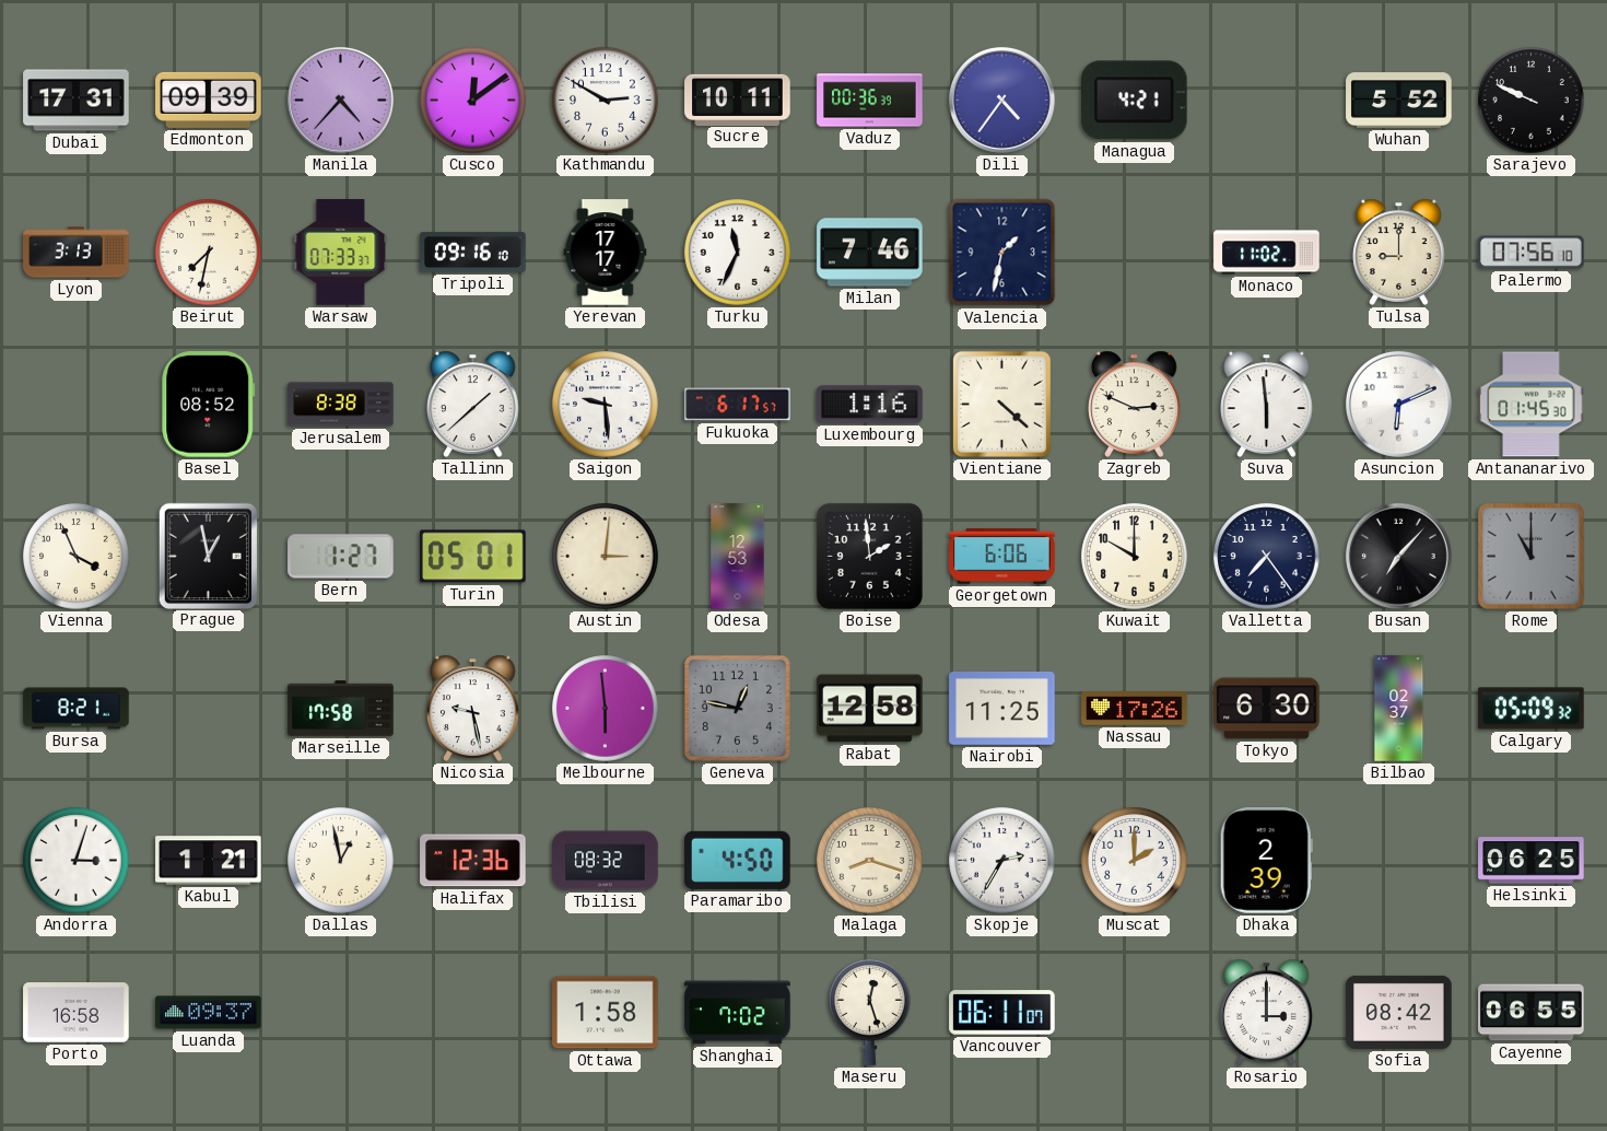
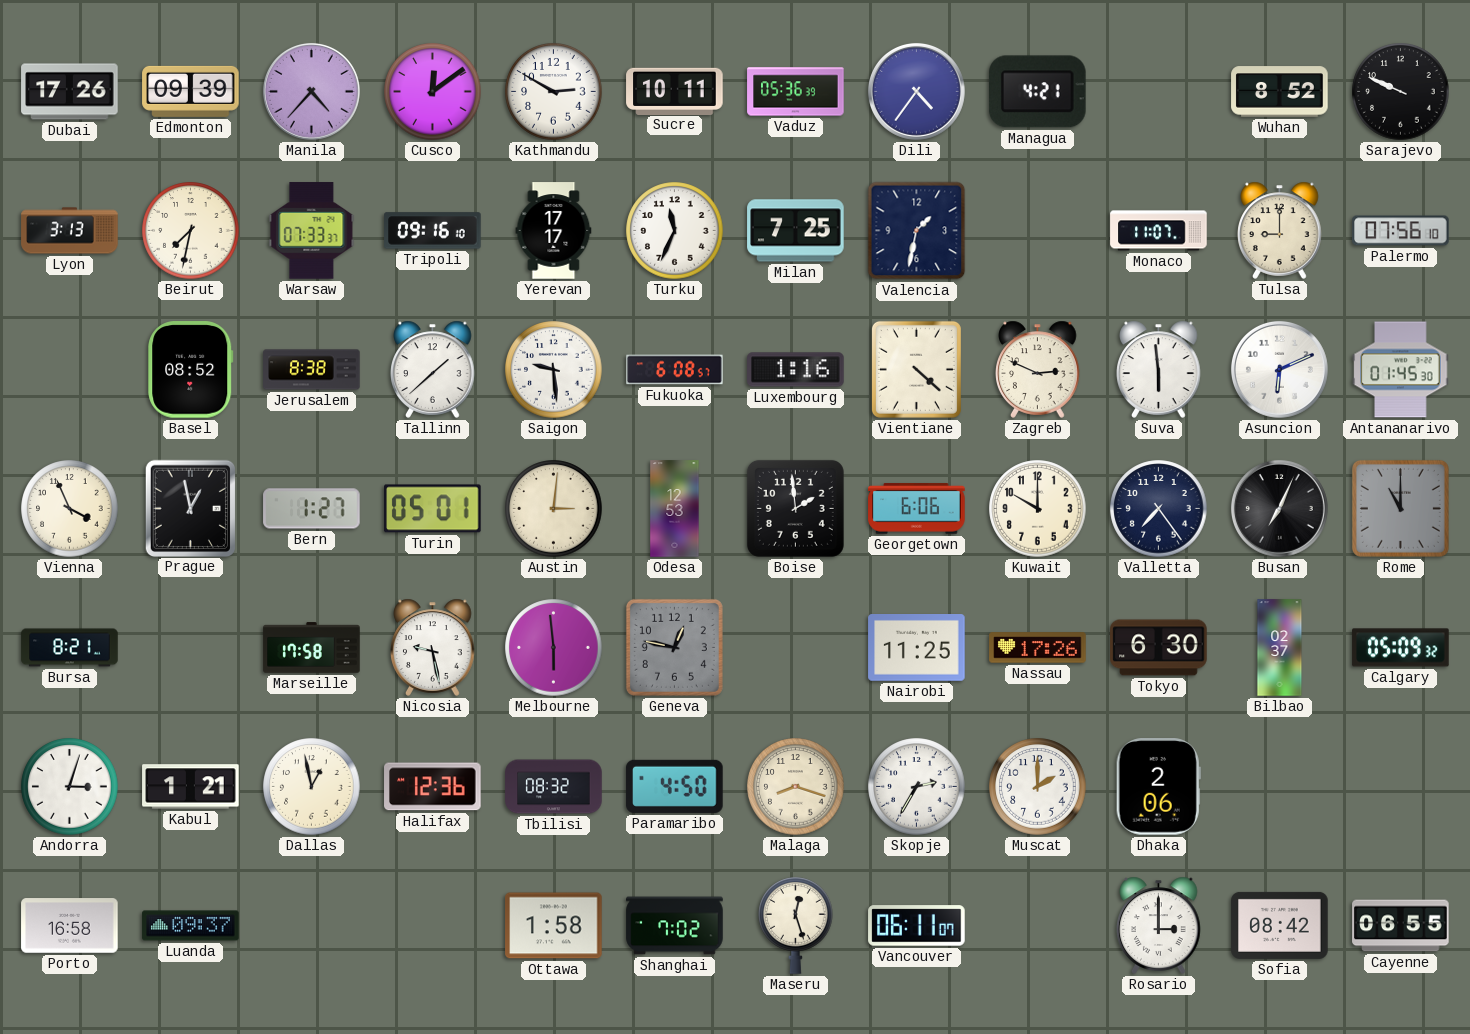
Dubai: 17:31 -> 17:26 (70, 92)
Vaduz: 00:36 -> 05:36 (796, 92)
Wuhan: 5:52 -> 8:52 (1280, 92)
Milan: 7:46 -> 7:25 (796, 231)
Monaco: 11:02 -> 11:07 (1159, 231)
Fukuoka: 6:17 -> 6:08 (675, 370)
Busan: 7:07 -> 7:04 (1279, 508)
Rabat: 12:58 -> none (870, 709)
Dhaka: 2:39 -> 2:06 (1158, 787)
Helsinki: 06:25 -> none (1532, 861)
